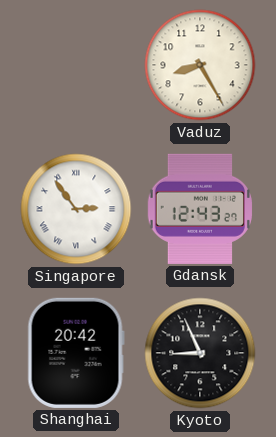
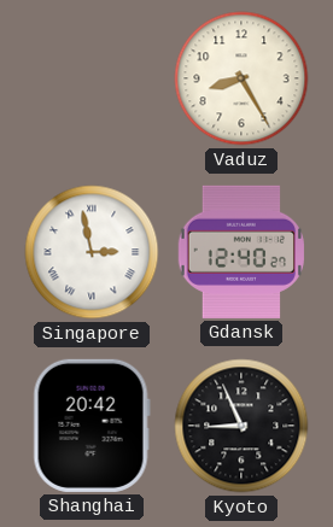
Singapore: 2:54 -> 2:58 (92, 252)
Gdansk: 12:43 -> 12:40 (241, 252)
